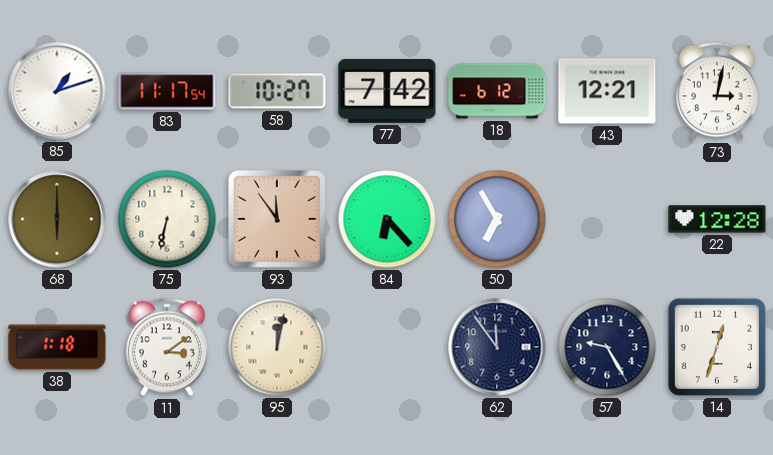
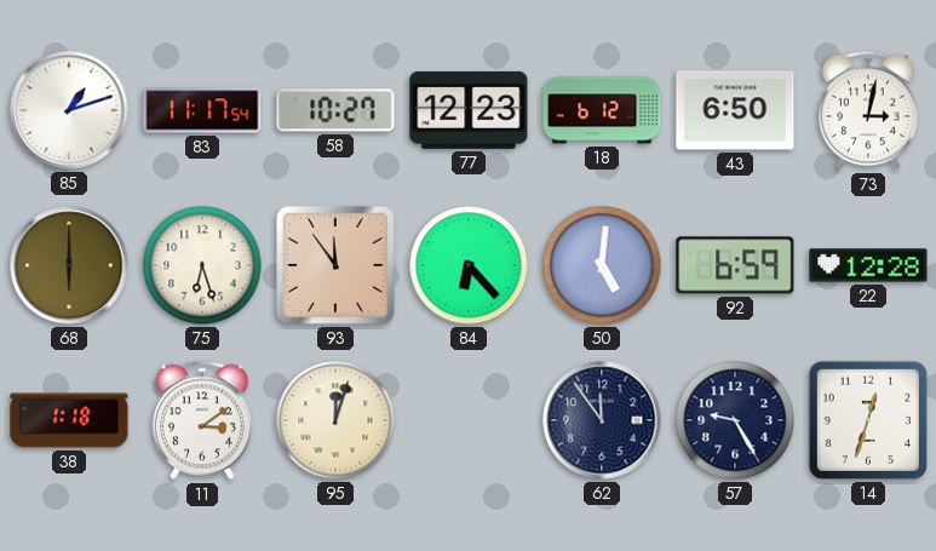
77: 7:42 -> 12:23 (469, 110)
43: 12:21 -> 6:50 (735, 110)
75: 6:32 -> 6:27 (202, 265)
50: 6:55 -> 5:01 (602, 265)
92: none -> 6:59 (735, 265)
95: 12:02 -> 12:03 (335, 420)
